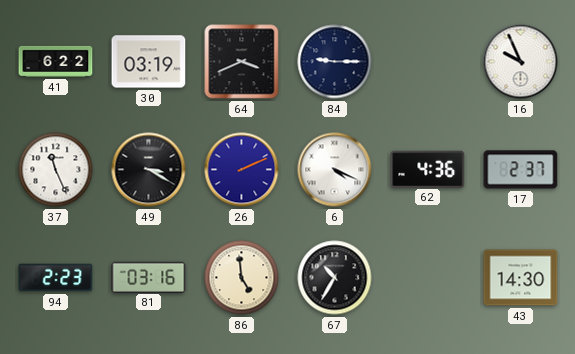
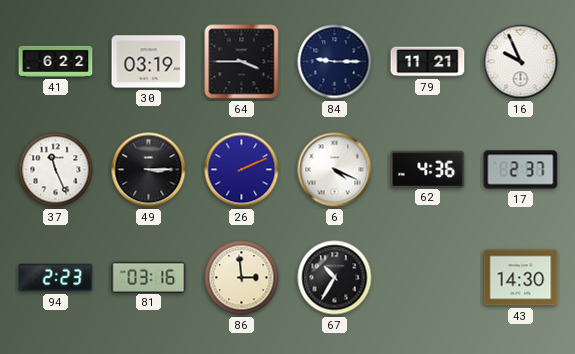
64: 3:41 -> 3:45 (242, 62)
79: none -> 11:21 (428, 62)
49: 3:20 -> 3:15 (149, 170)
86: 4:59 -> 2:59 (242, 278)
